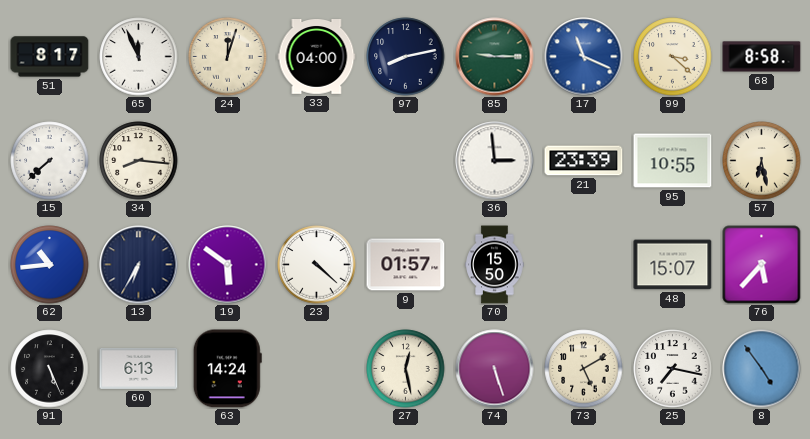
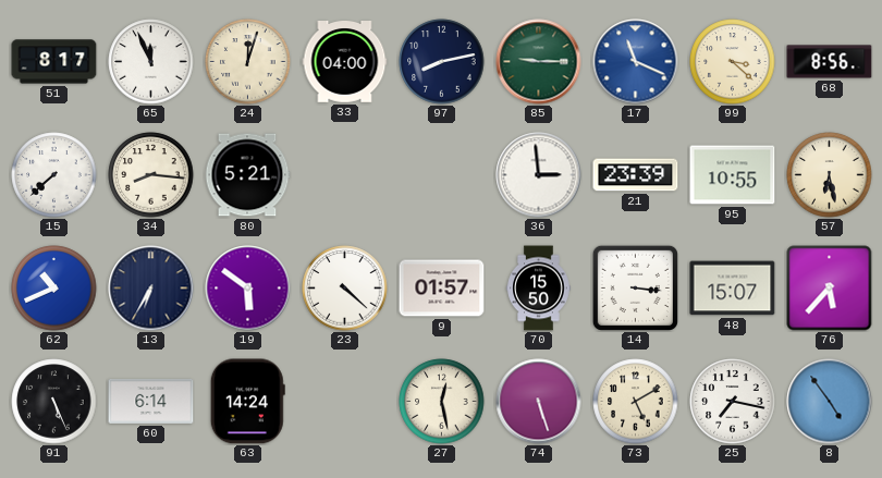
68: 8:58 -> 8:56 (830, 62)
80: none -> 5:21 (247, 175)
62: 10:44 -> 10:41 (54, 289)
14: none -> 3:16 (635, 287)
60: 6:13 -> 6:14 (151, 401)
